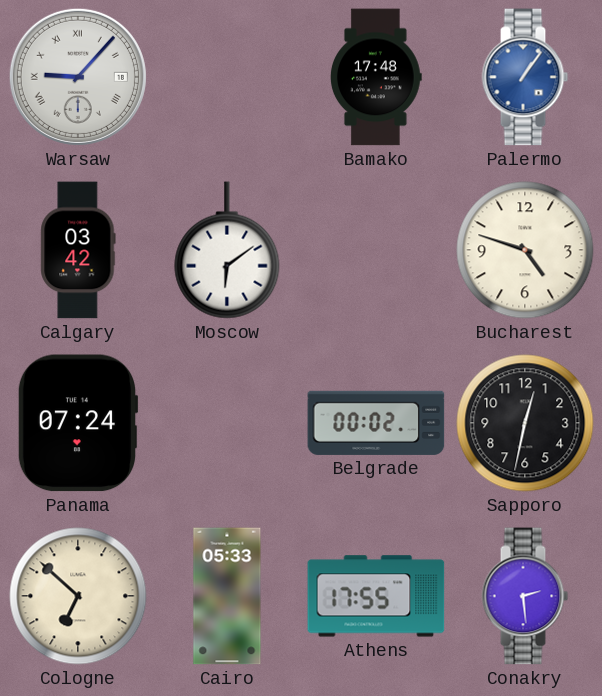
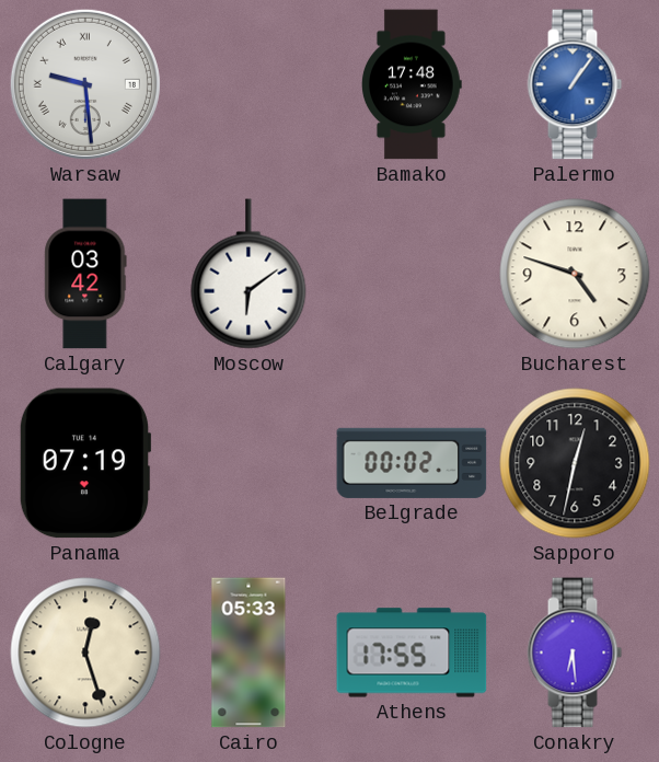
Warsaw: 9:07 -> 9:29 (85, 84)
Panama: 07:24 -> 07:19 (85, 463)
Cologne: 6:52 -> 12:27 (85, 653)
Conakry: 2:29 -> 6:29 (575, 653)
